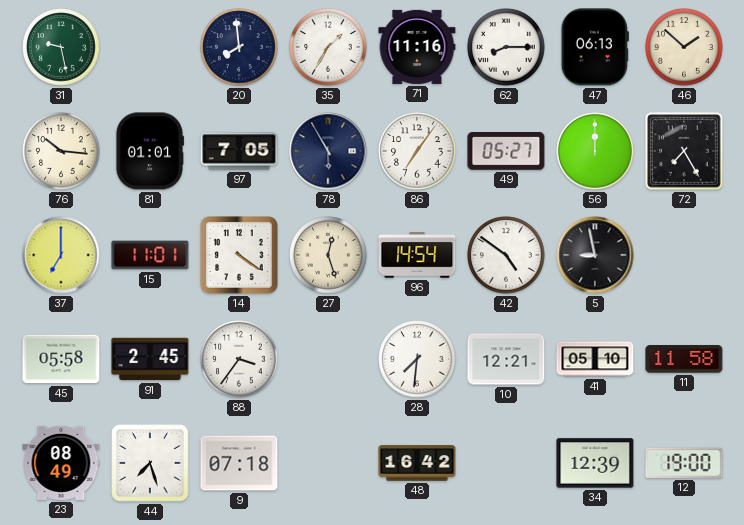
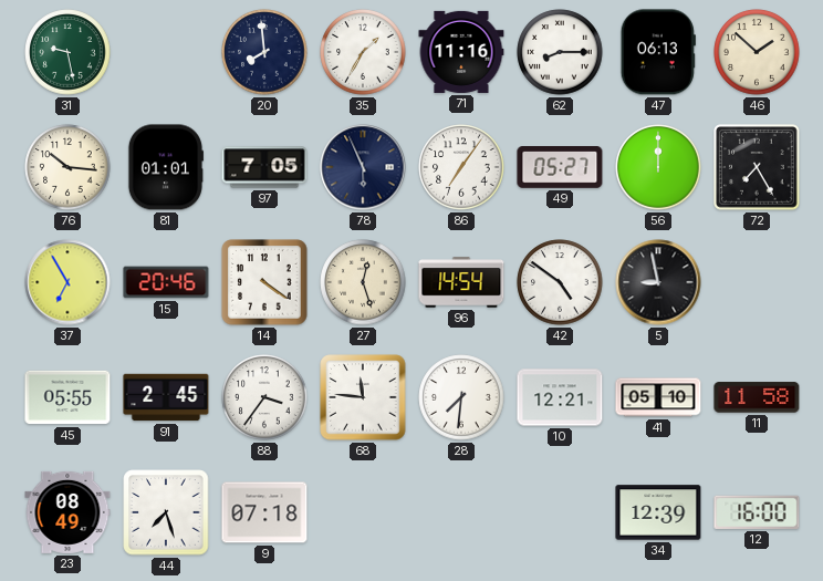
78: 5:55 -> 5:56 (363, 167)
37: 7:00 -> 6:55 (67, 282)
15: 11:01 -> 20:46 (166, 282)
45: 05:58 -> 05:55 (67, 397)
68: none -> 11:46 (363, 397)
48: 16:42 -> none (417, 463)
12: 19:00 -> 16:00 (757, 512)
